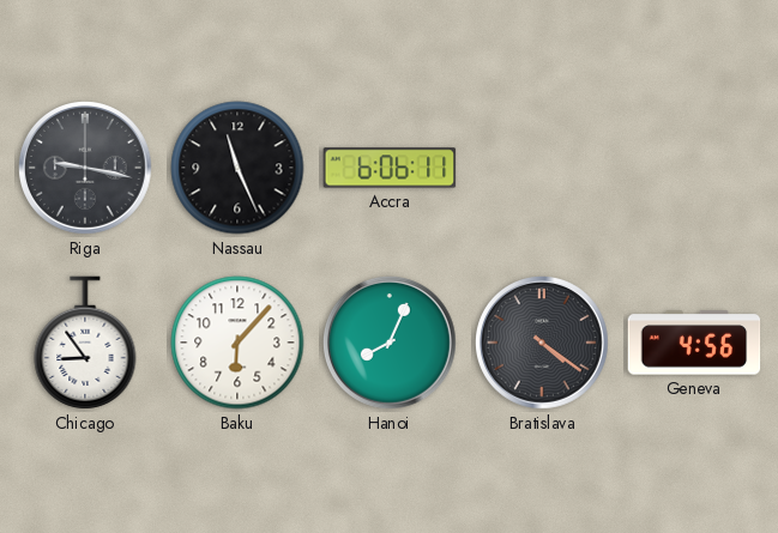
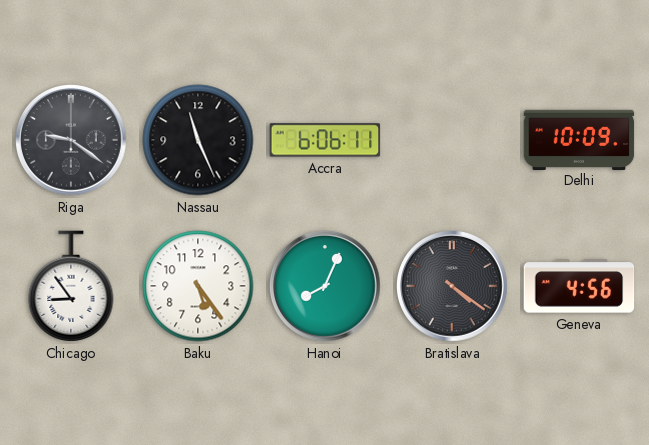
Riga: 9:17 -> 9:21 (72, 141)
Delhi: none -> 10:09 (579, 139)
Baku: 6:07 -> 5:24 (198, 286)
